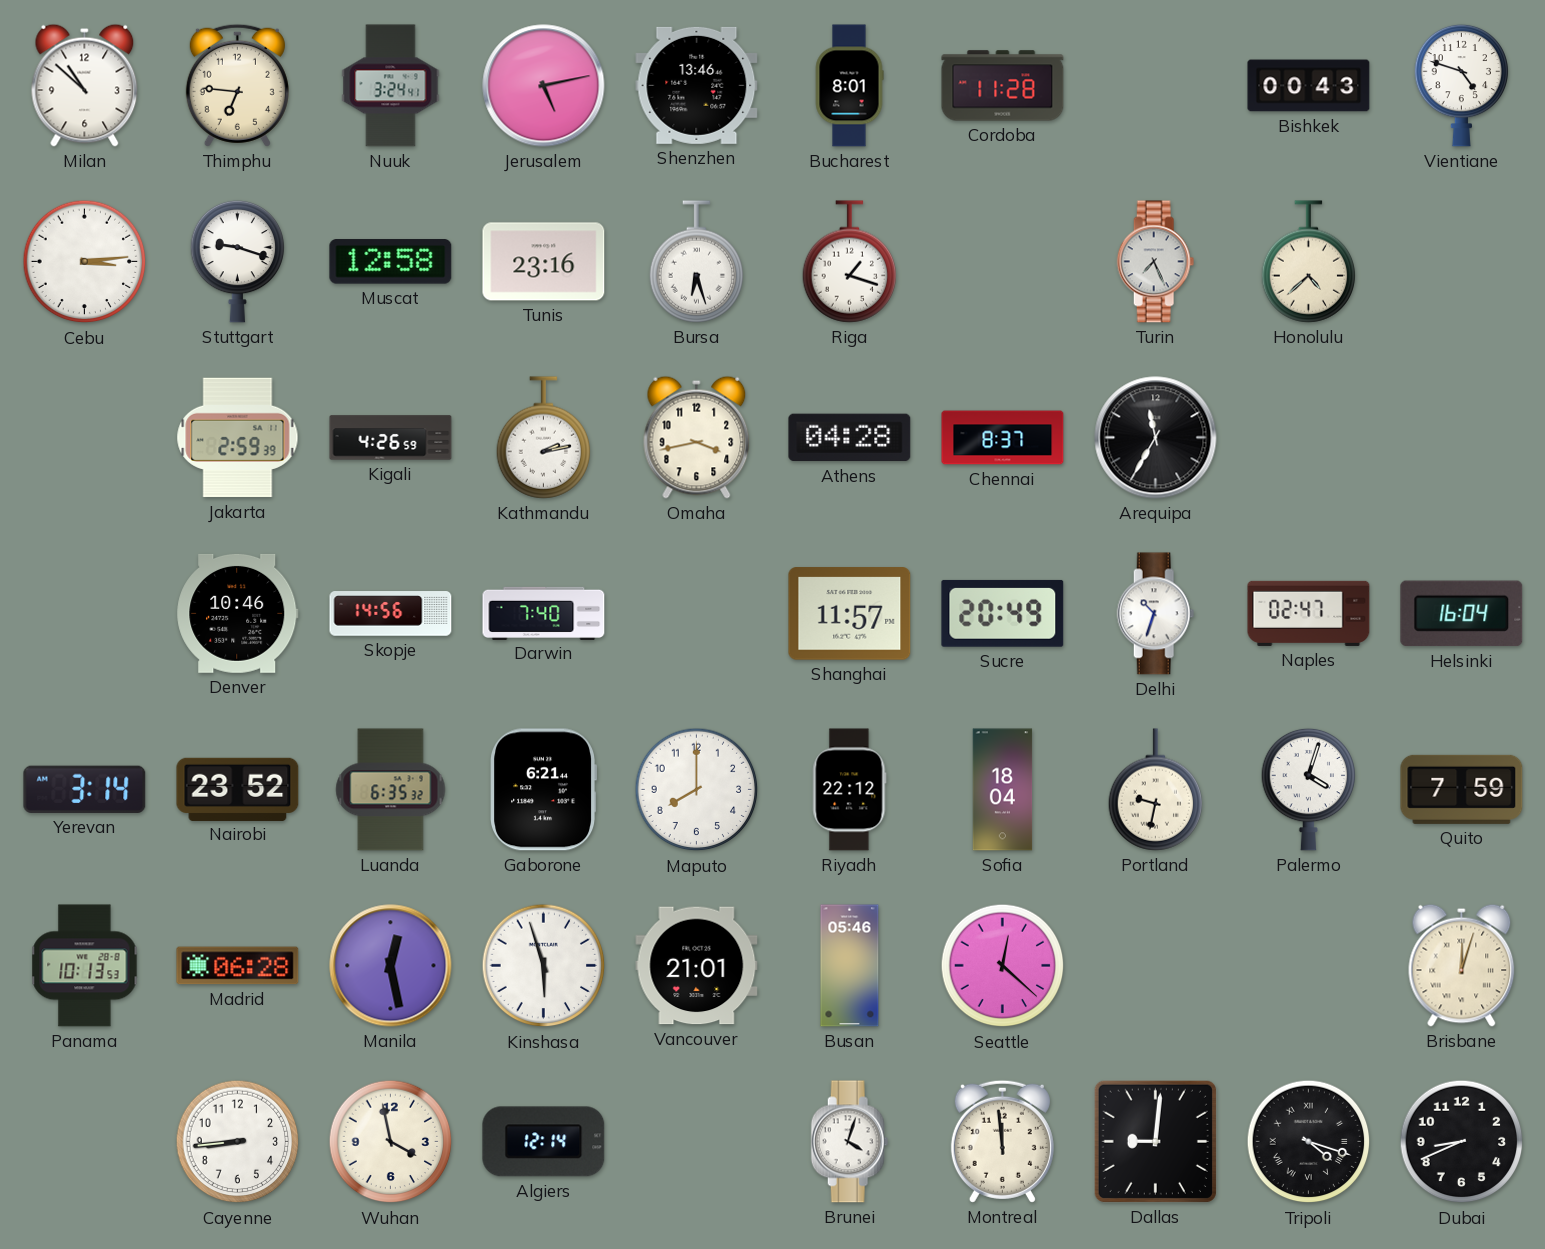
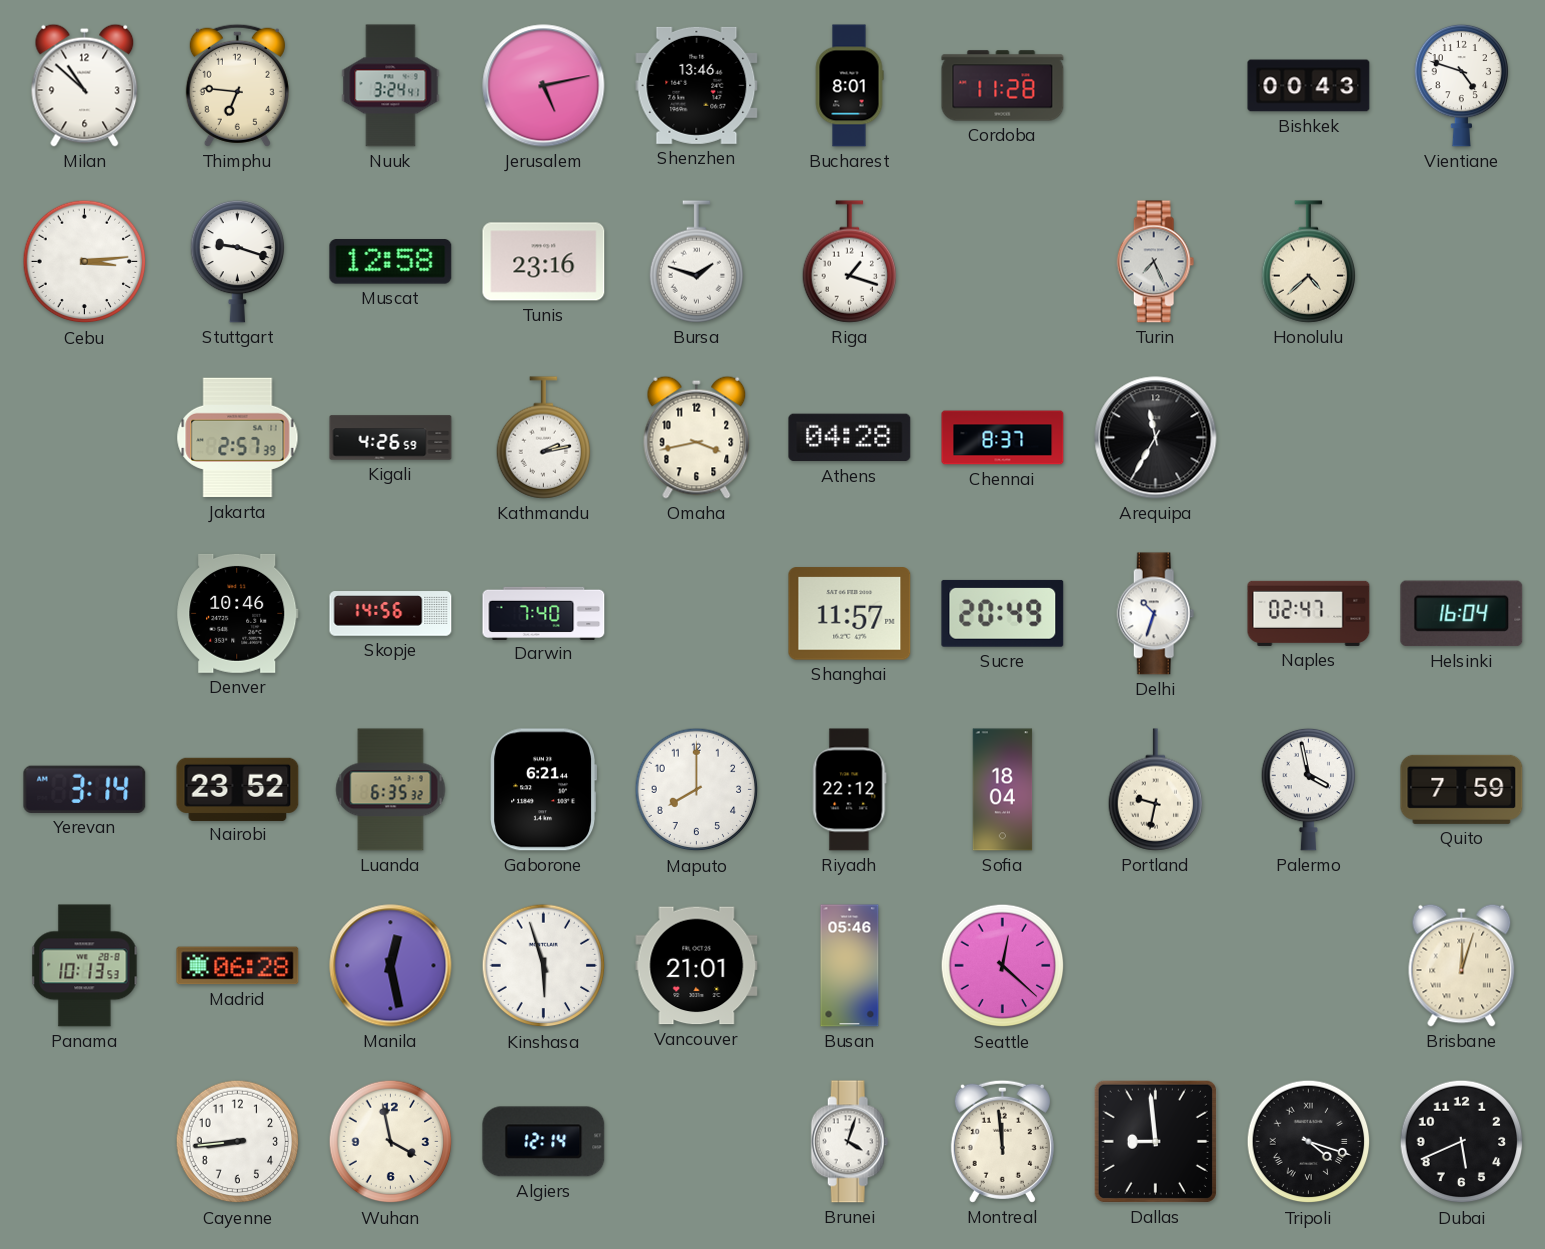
Bursa: 6:27 -> 1:48 (697, 262)
Jakarta: 2:59 -> 2:57 (238, 438)
Palermo: 4:03 -> 3:58 (1309, 789)
Dallas: 9:01 -> 8:59 (1155, 1141)
Dubai: 8:41 -> 5:41 (1462, 1142)
